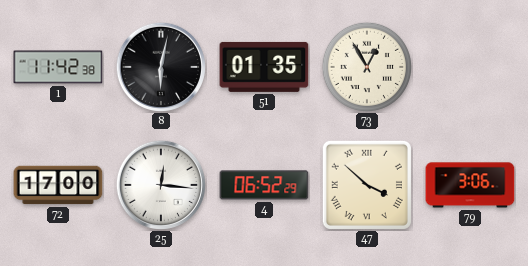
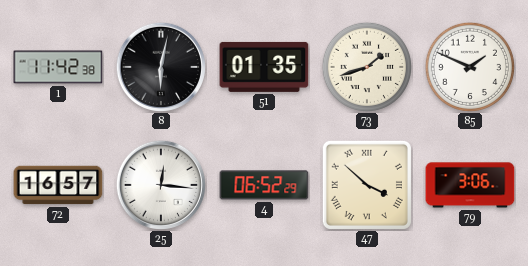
73: 12:55 -> 1:42 (367, 67)
85: none -> 1:49 (470, 67)
72: 17:00 -> 16:57 (58, 185)
